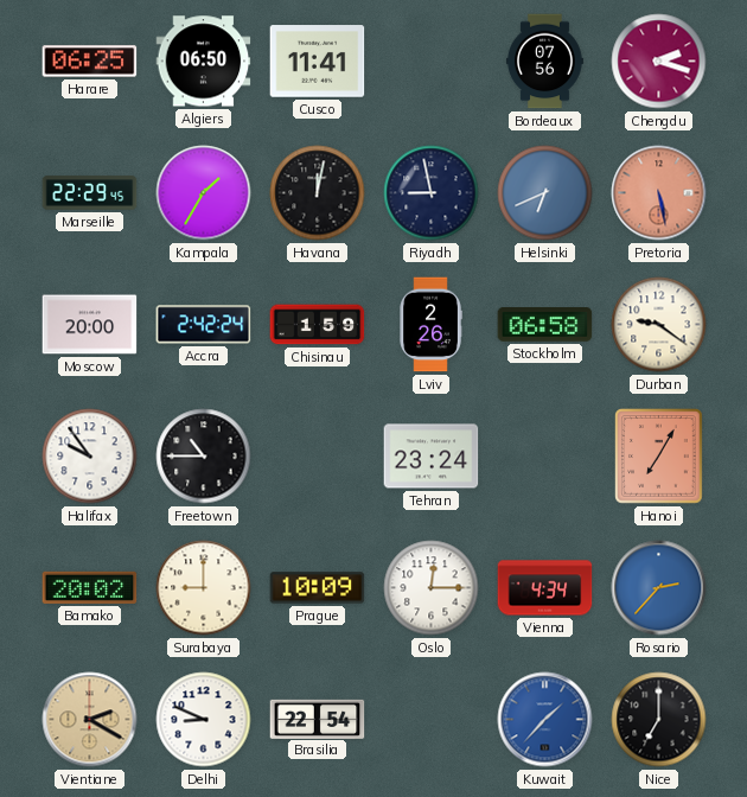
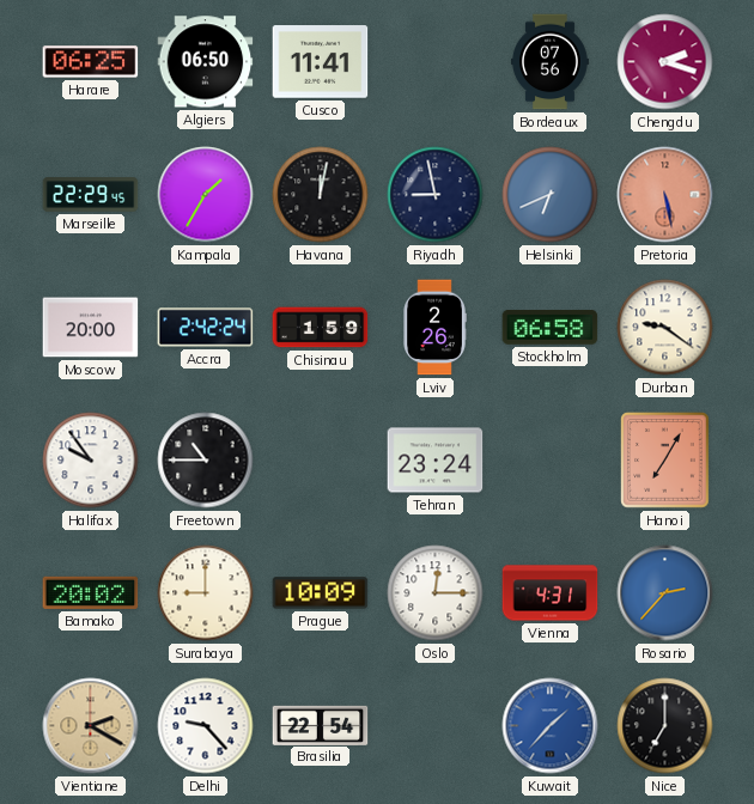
Vienna: 4:34 -> 4:31 (551, 593)
Delhi: 8:49 -> 9:23 (206, 726)
